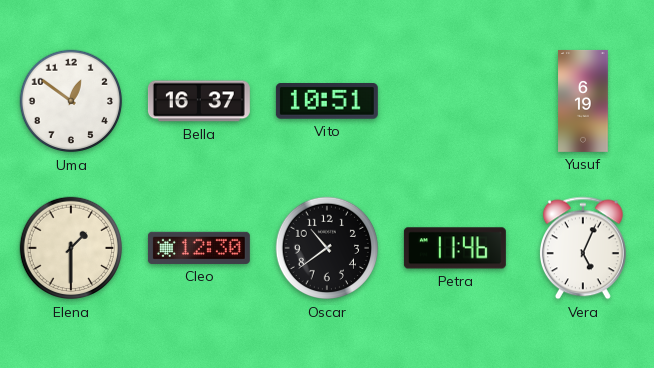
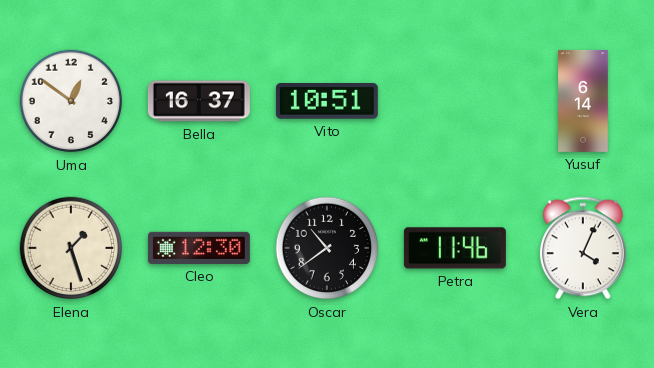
Yusuf: 6:19 -> 6:14 (583, 101)
Elena: 1:30 -> 1:27 (71, 248)
Vera: 5:04 -> 4:04 (583, 248)
